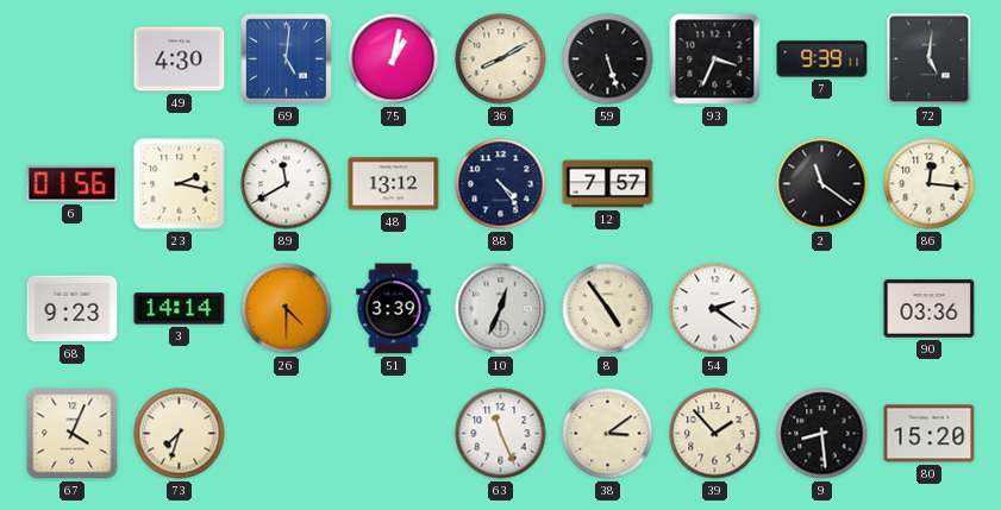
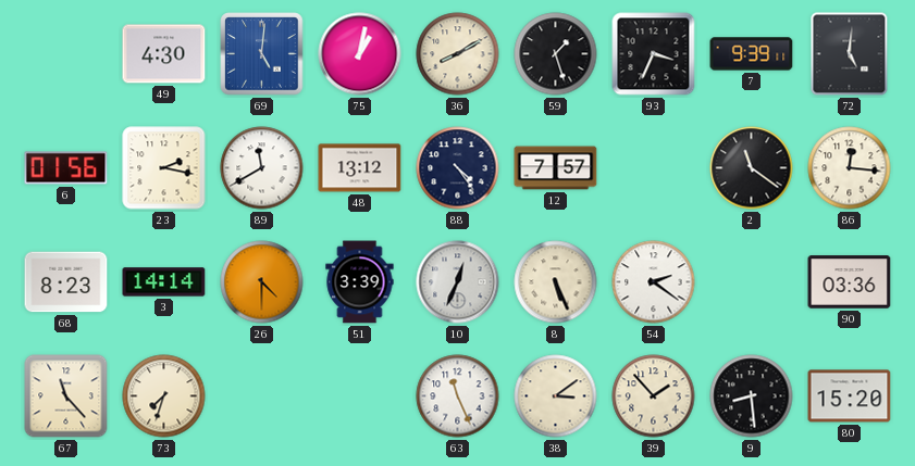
59: 5:27 -> 1:27 (556, 54)
68: 9:23 -> 8:23 (66, 282)
8: 4:54 -> 5:26 (556, 282)
67: 4:04 -> 11:23 (66, 396)
